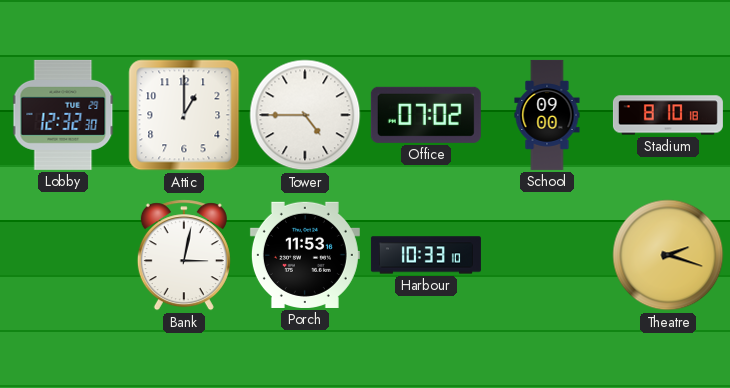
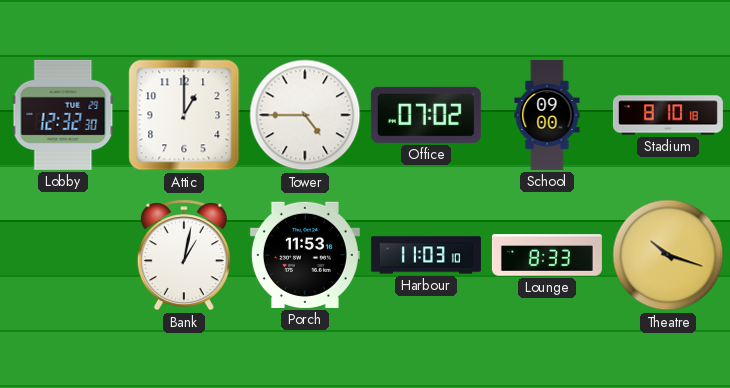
Bank: 3:02 -> 1:02 (184, 255)
Harbour: 10:33 -> 11:03 (426, 255)
Lounge: none -> 8:33 (547, 255)
Theatre: 2:18 -> 10:18 (668, 255)
